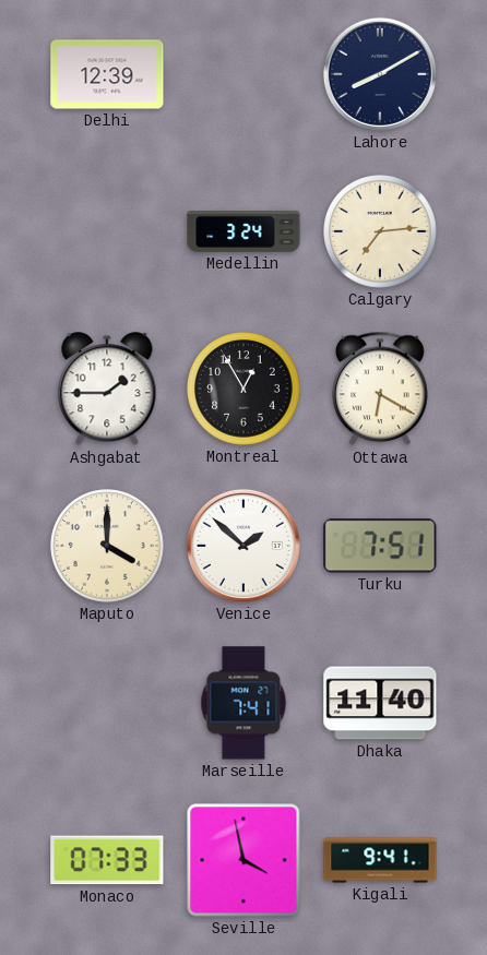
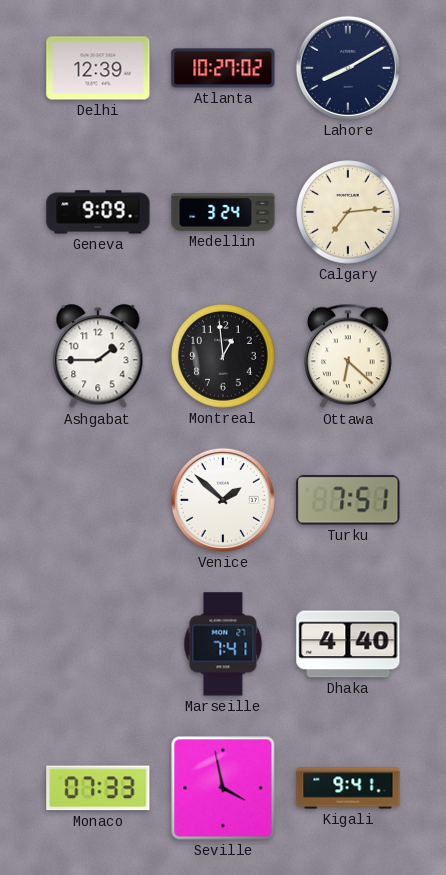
Atlanta: none -> 10:27 (223, 68)
Geneva: none -> 9:09 (98, 212)
Montreal: 12:55 -> 12:59 (223, 356)
Ottawa: 6:20 -> 6:22 (348, 356)
Maputo: 4:00 -> none (107, 546)
Dhaka: 11:40 -> 4:40 (348, 644)
